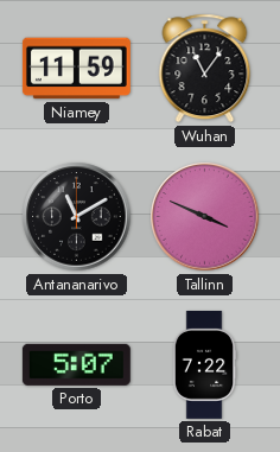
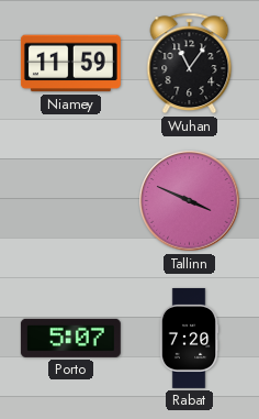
Antananarivo: 11:10 -> none (77, 217)
Rabat: 7:22 -> 7:20 (189, 338)
